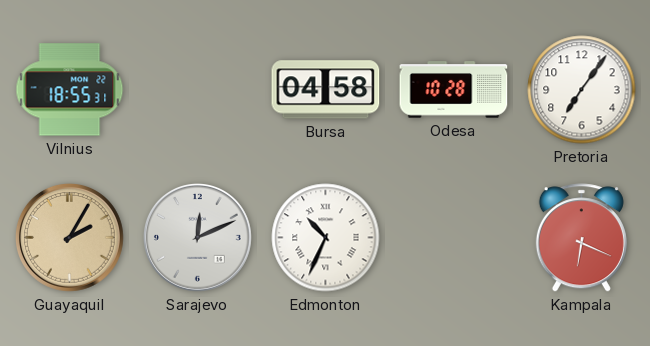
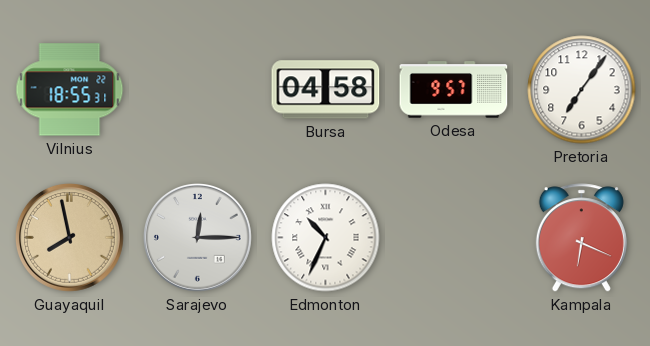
Odesa: 10:28 -> 9:57 (454, 90)
Guayaquil: 2:05 -> 7:58 (69, 237)
Sarajevo: 12:11 -> 12:15 (197, 237)
